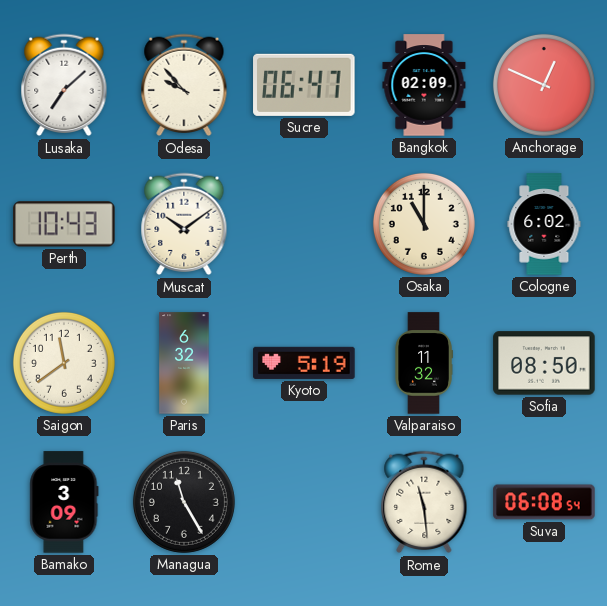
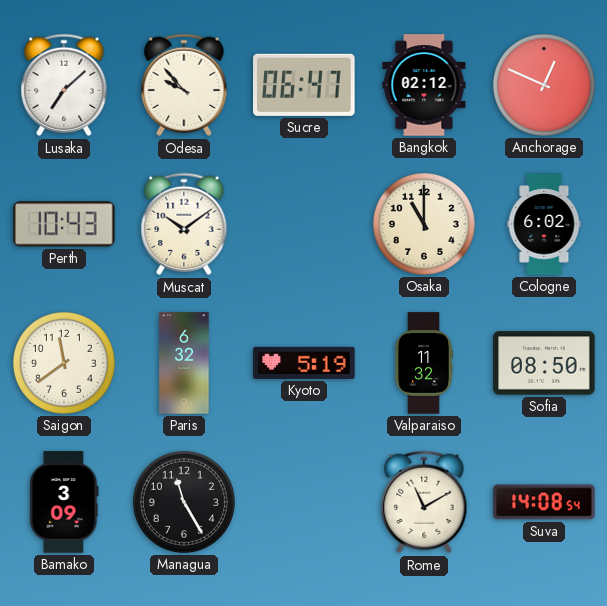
Bangkok: 02:09 -> 02:12 (424, 85)
Rome: 11:29 -> 11:10 (424, 502)
Suva: 06:08 -> 14:08 (544, 502)
